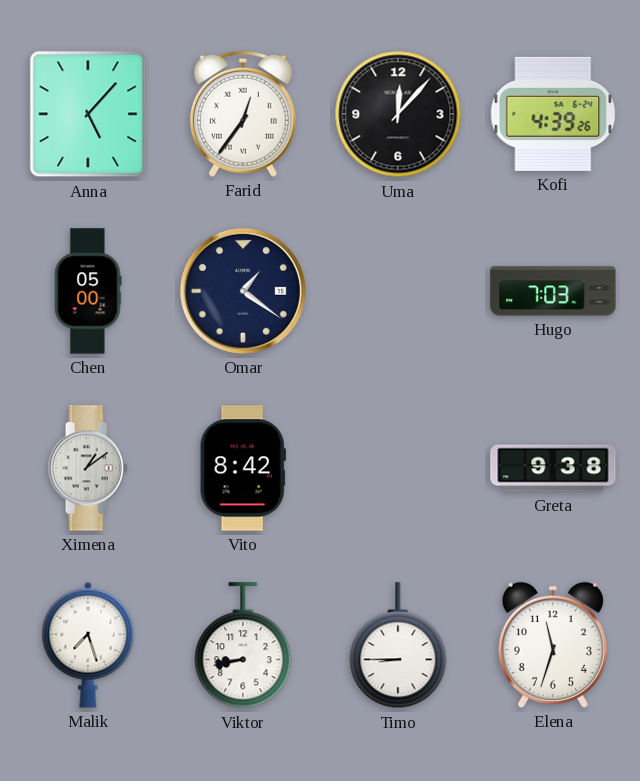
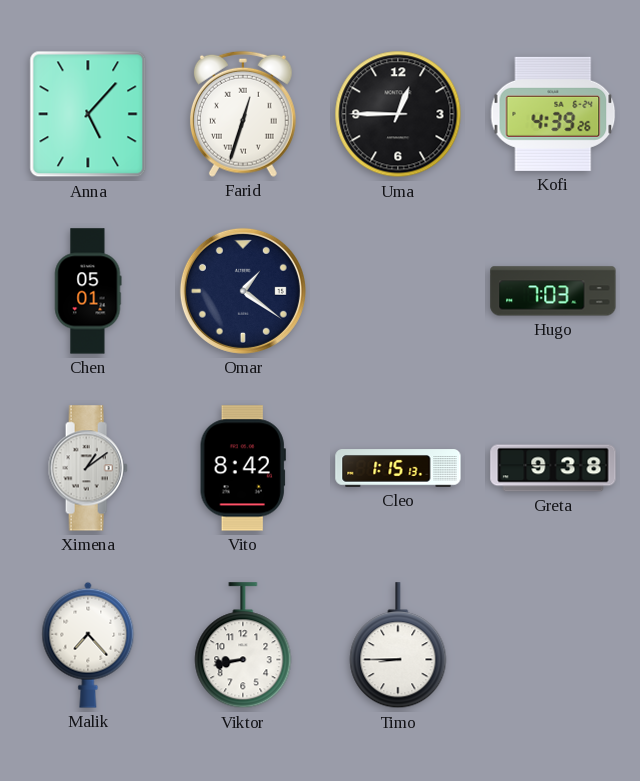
Farid: 12:36 -> 12:33 (243, 114)
Uma: 12:07 -> 12:45 (398, 114)
Chen: 05:00 -> 05:01 (88, 291)
Cleo: none -> 1:15 (398, 468)
Malik: 7:27 -> 7:23 (88, 645)
Elena: 11:33 -> none (553, 645)
